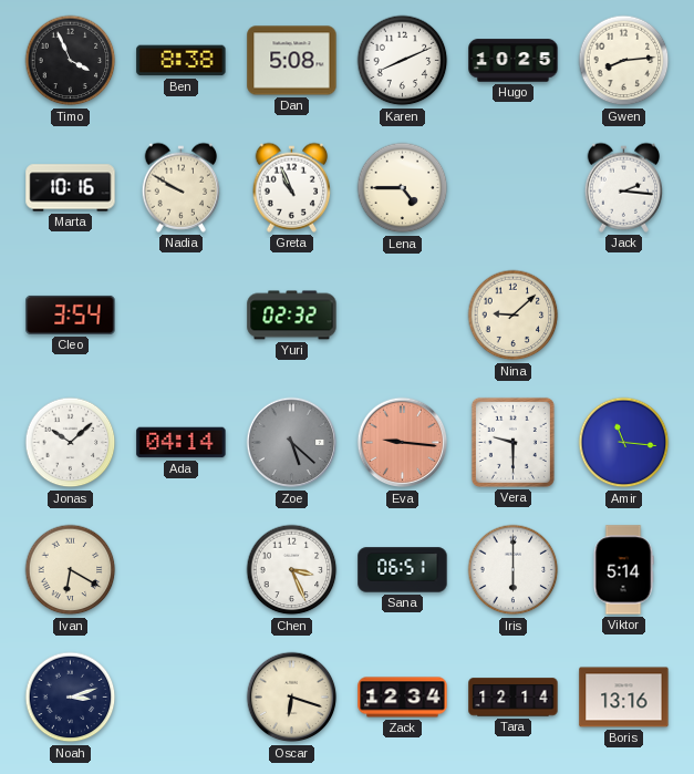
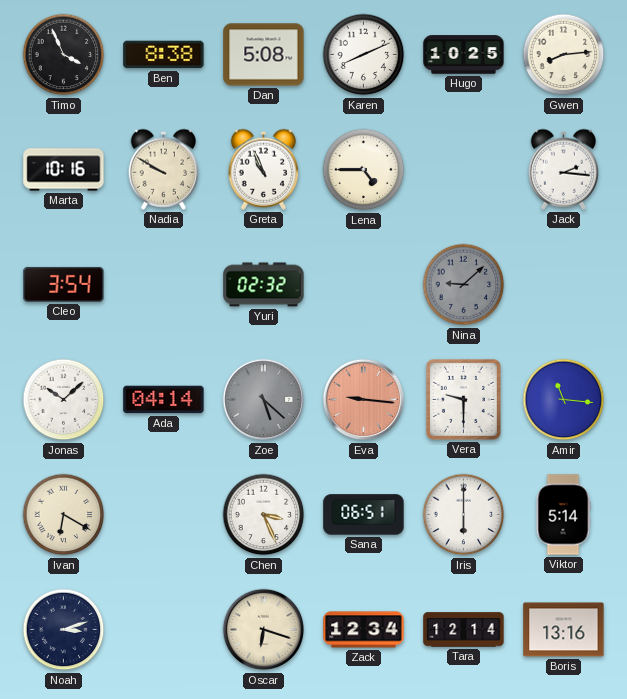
Nina dial: cream -> grey (464, 285)
